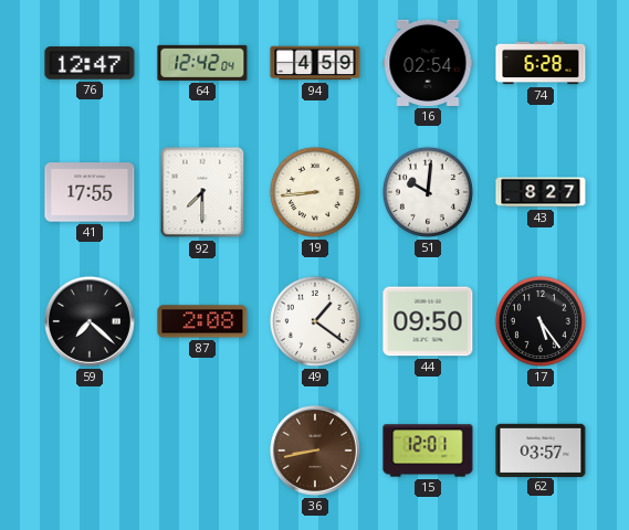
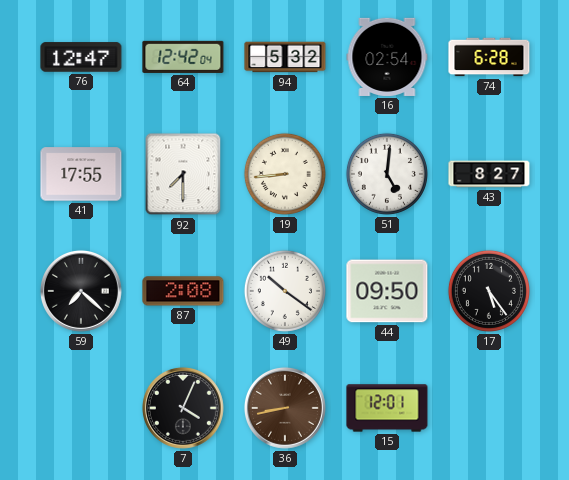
94: 4:59 -> 5:32 (285, 57)
51: 10:01 -> 5:01 (387, 174)
49: 1:21 -> 10:21 (285, 291)
7: none -> 4:04 (183, 408)
62: 03:57 -> none (541, 449)
